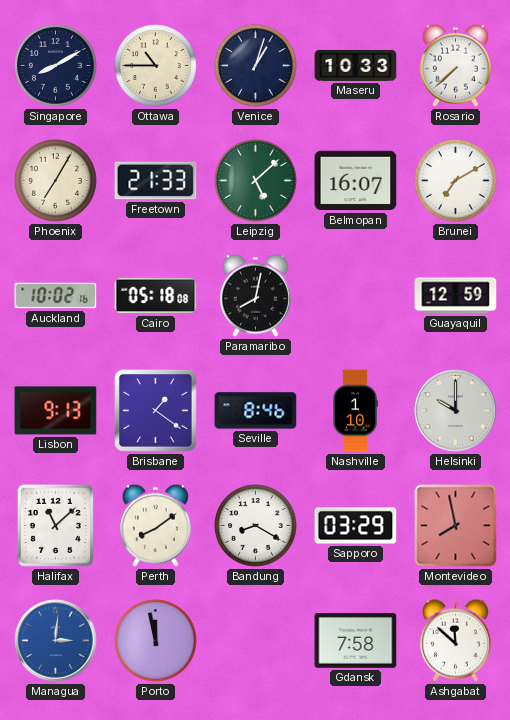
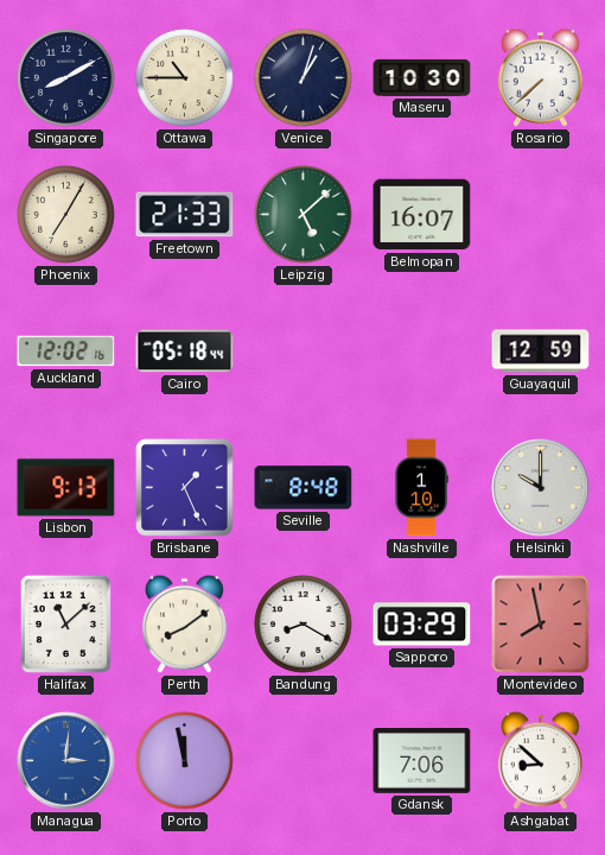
Maseru: 10:33 -> 10:30 (422, 77)
Brunei: 7:10 -> none (456, 181)
Auckland: 10:02 -> 12:02 (66, 351)
Cairo: 05:18:08 -> 05:18:44 (185, 351)
Paramaribo: 8:02 -> none (255, 295)
Brisbane: 1:21 -> 1:26 (185, 488)
Seville: 8:46 -> 8:48 (304, 488)
Gdansk: 7:58 -> 7:06 (422, 761)
Ashgabat: 11:52 -> 8:52 (540, 760)
